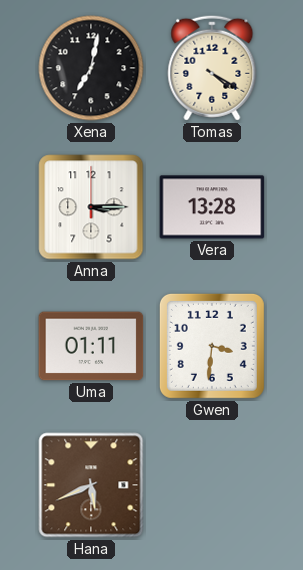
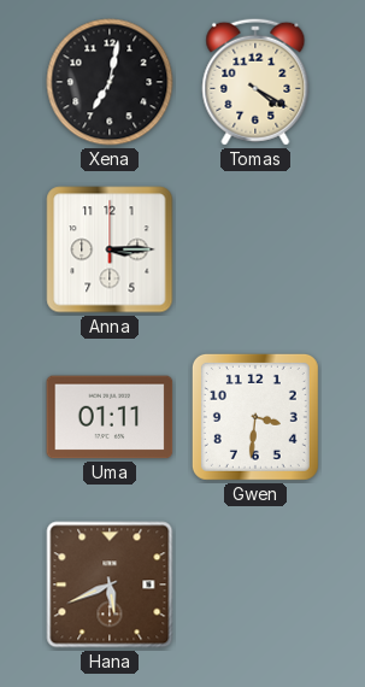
Vera: 13:28 -> none (212, 207)
